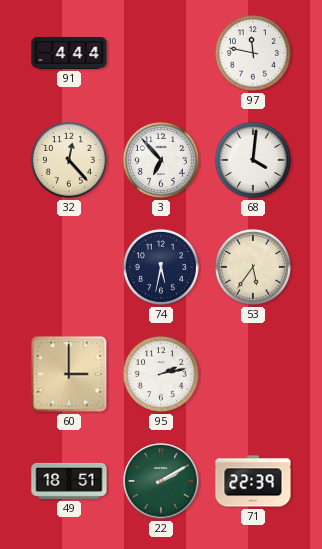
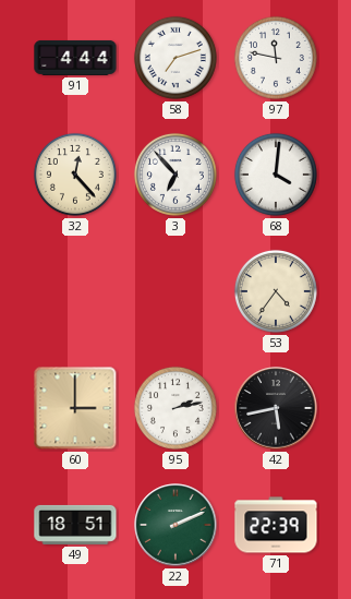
58: none -> 7:12 (175, 58)
74: 5:32 -> none (161, 267)
53: 5:36 -> 4:36 (276, 291)
42: none -> 5:43 (276, 408)
22: 2:10 -> 2:11 (175, 525)
